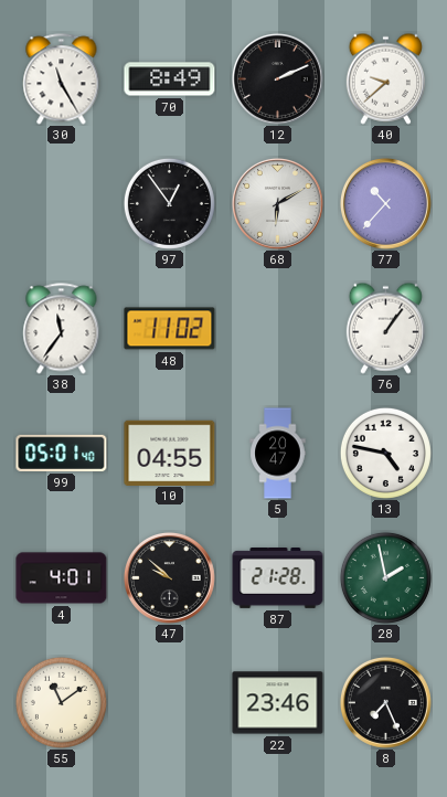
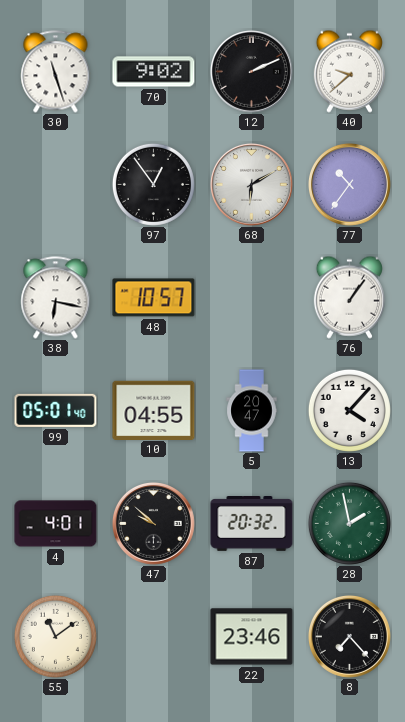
30: 11:25 -> 11:27 (56, 72)
70: 8:49 -> 9:02 (154, 72)
77: 10:37 -> 10:36 (349, 184)
38: 11:36 -> 6:17 (56, 298)
48: 11:02 -> 10:57 (154, 298)
13: 4:47 -> 4:07 (349, 410)
87: 21:28 -> 20:32 (252, 524)
8: 7:26 -> 7:23 (349, 636)
